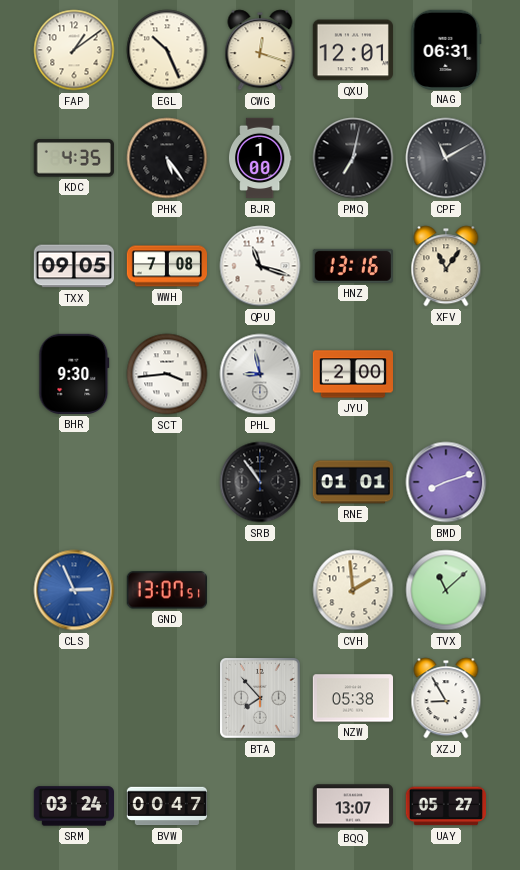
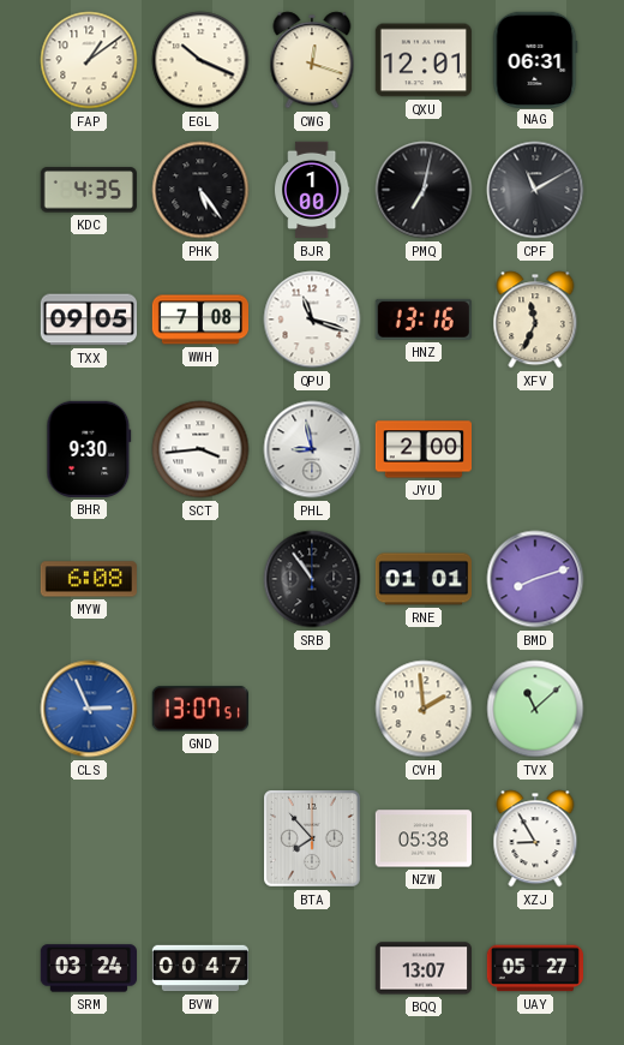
EGL: 10:26 -> 10:19 (200, 60)
XFV: 11:06 -> 11:34 (535, 320)
MYW: none -> 6:08 (89, 579)
